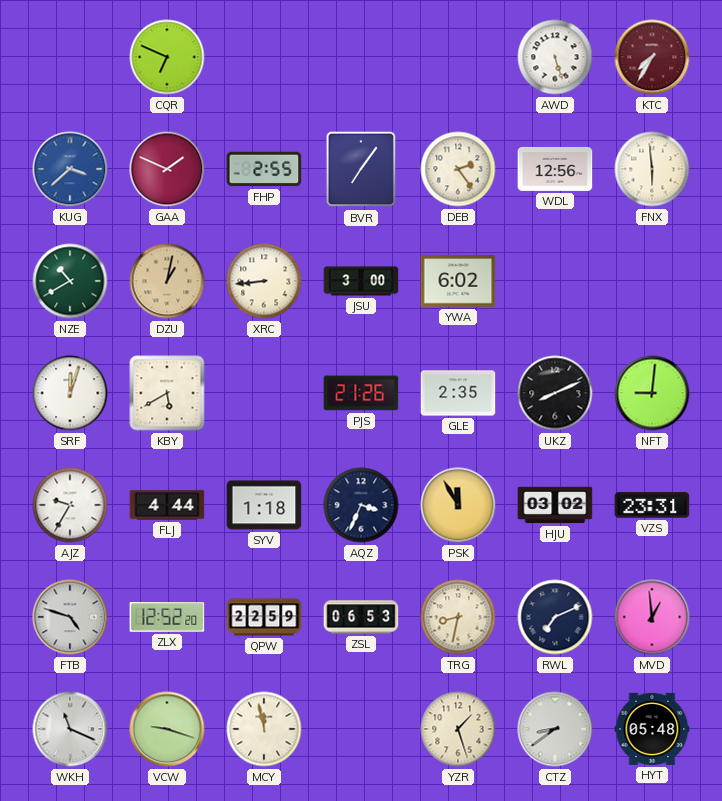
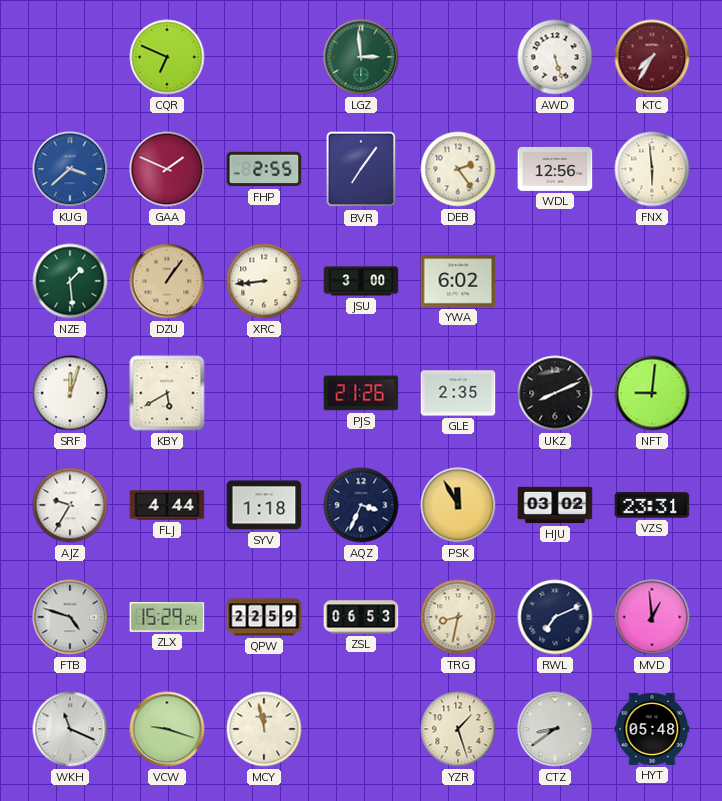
LGZ: none -> 2:59 (361, 57)
NZE: 10:40 -> 1:29 (70, 281)
DZU: 1:02 -> 1:06 (167, 281)
ZLX: 12:52 -> 15:29 (167, 617)
